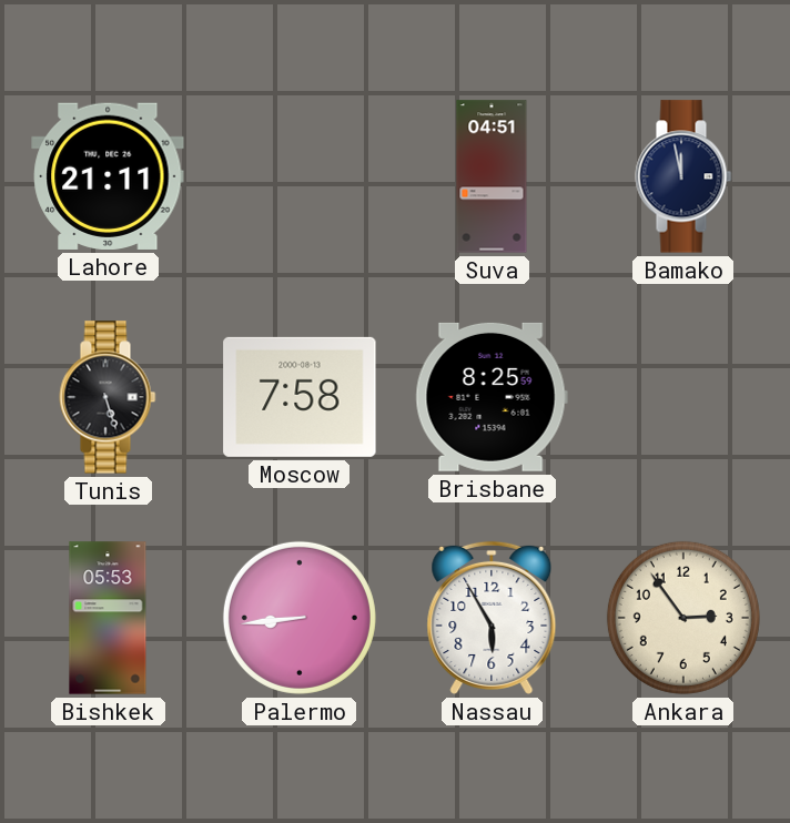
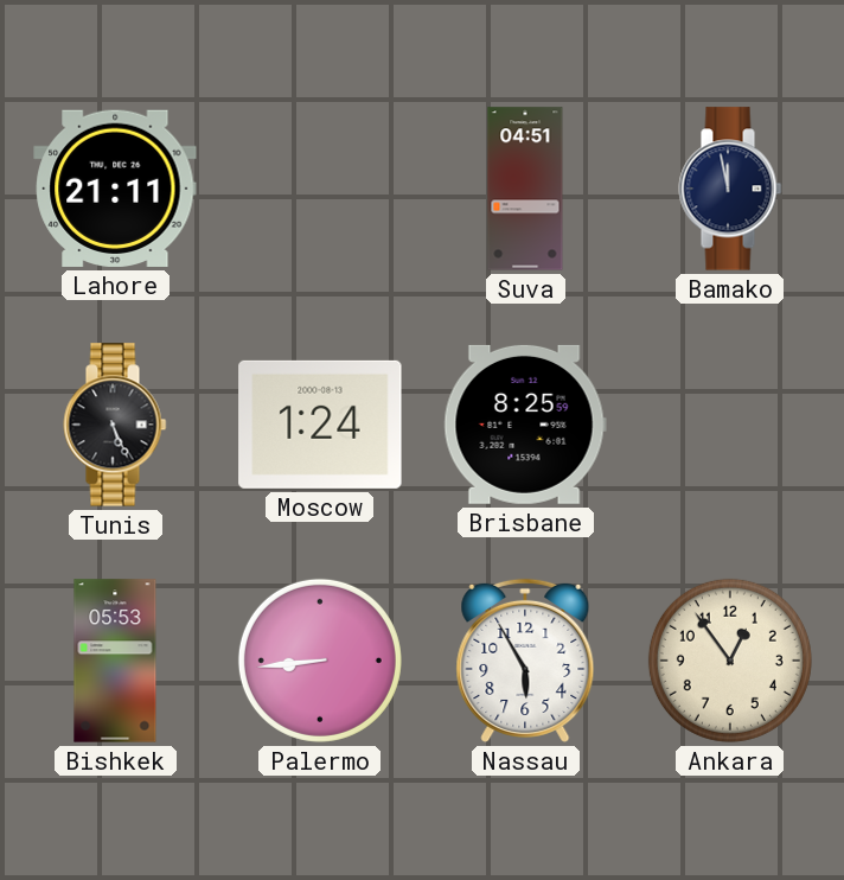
Tunis: 5:27 -> 5:26 (115, 425)
Moscow: 7:58 -> 1:24 (320, 425)
Ankara: 2:54 -> 12:54 (730, 661)
